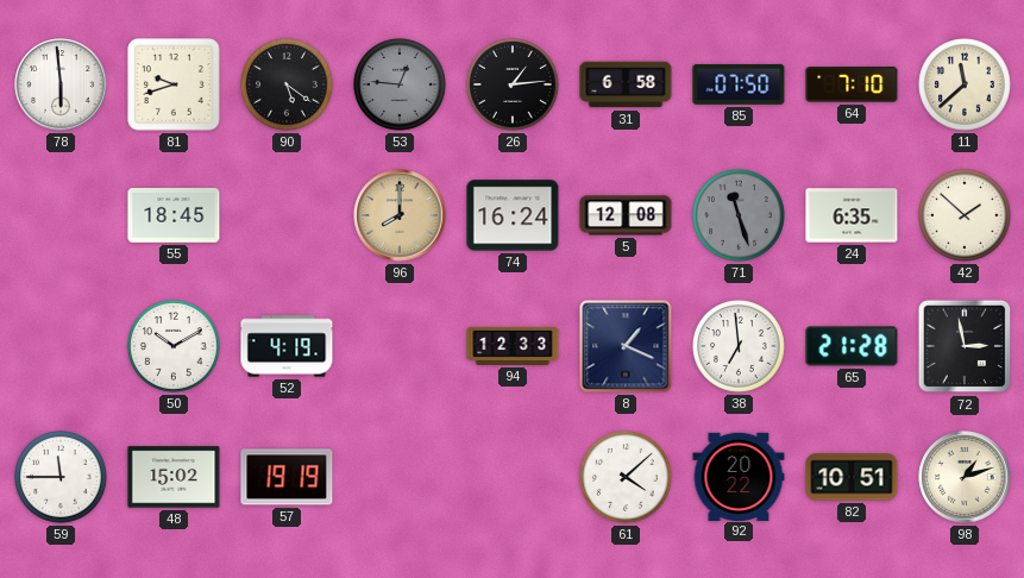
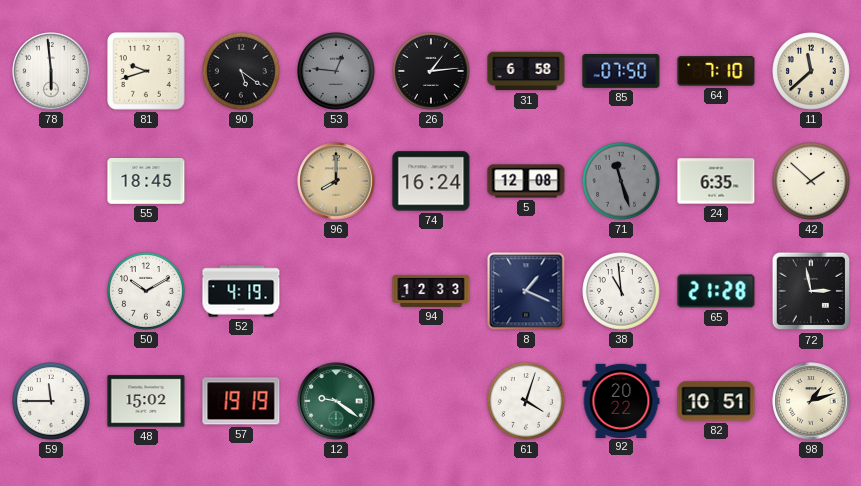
38: 6:59 -> 10:59 (622, 292)
12: none -> 9:21 (336, 401)
61: 4:08 -> 4:03 (527, 402)
